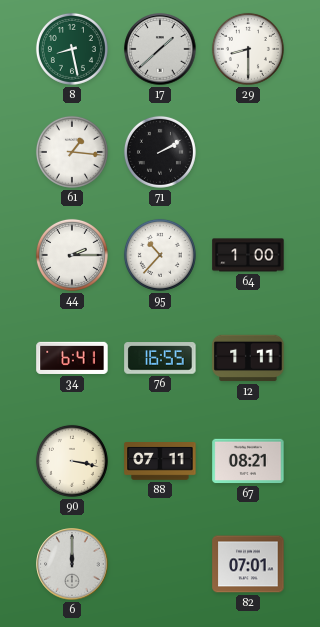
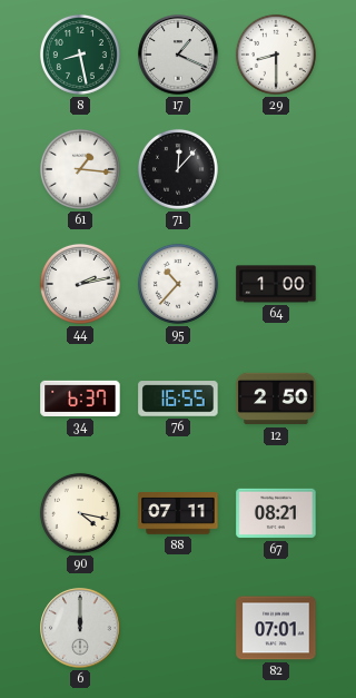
17: 1:38 -> 1:19 (178, 55)
71: 2:10 -> 12:07 (178, 169)
44: 2:15 -> 2:13 (80, 284)
34: 6:41 -> 6:37 (80, 399)
12: 1:11 -> 2:50 (276, 399)
90: 3:17 -> 4:17 (80, 513)
